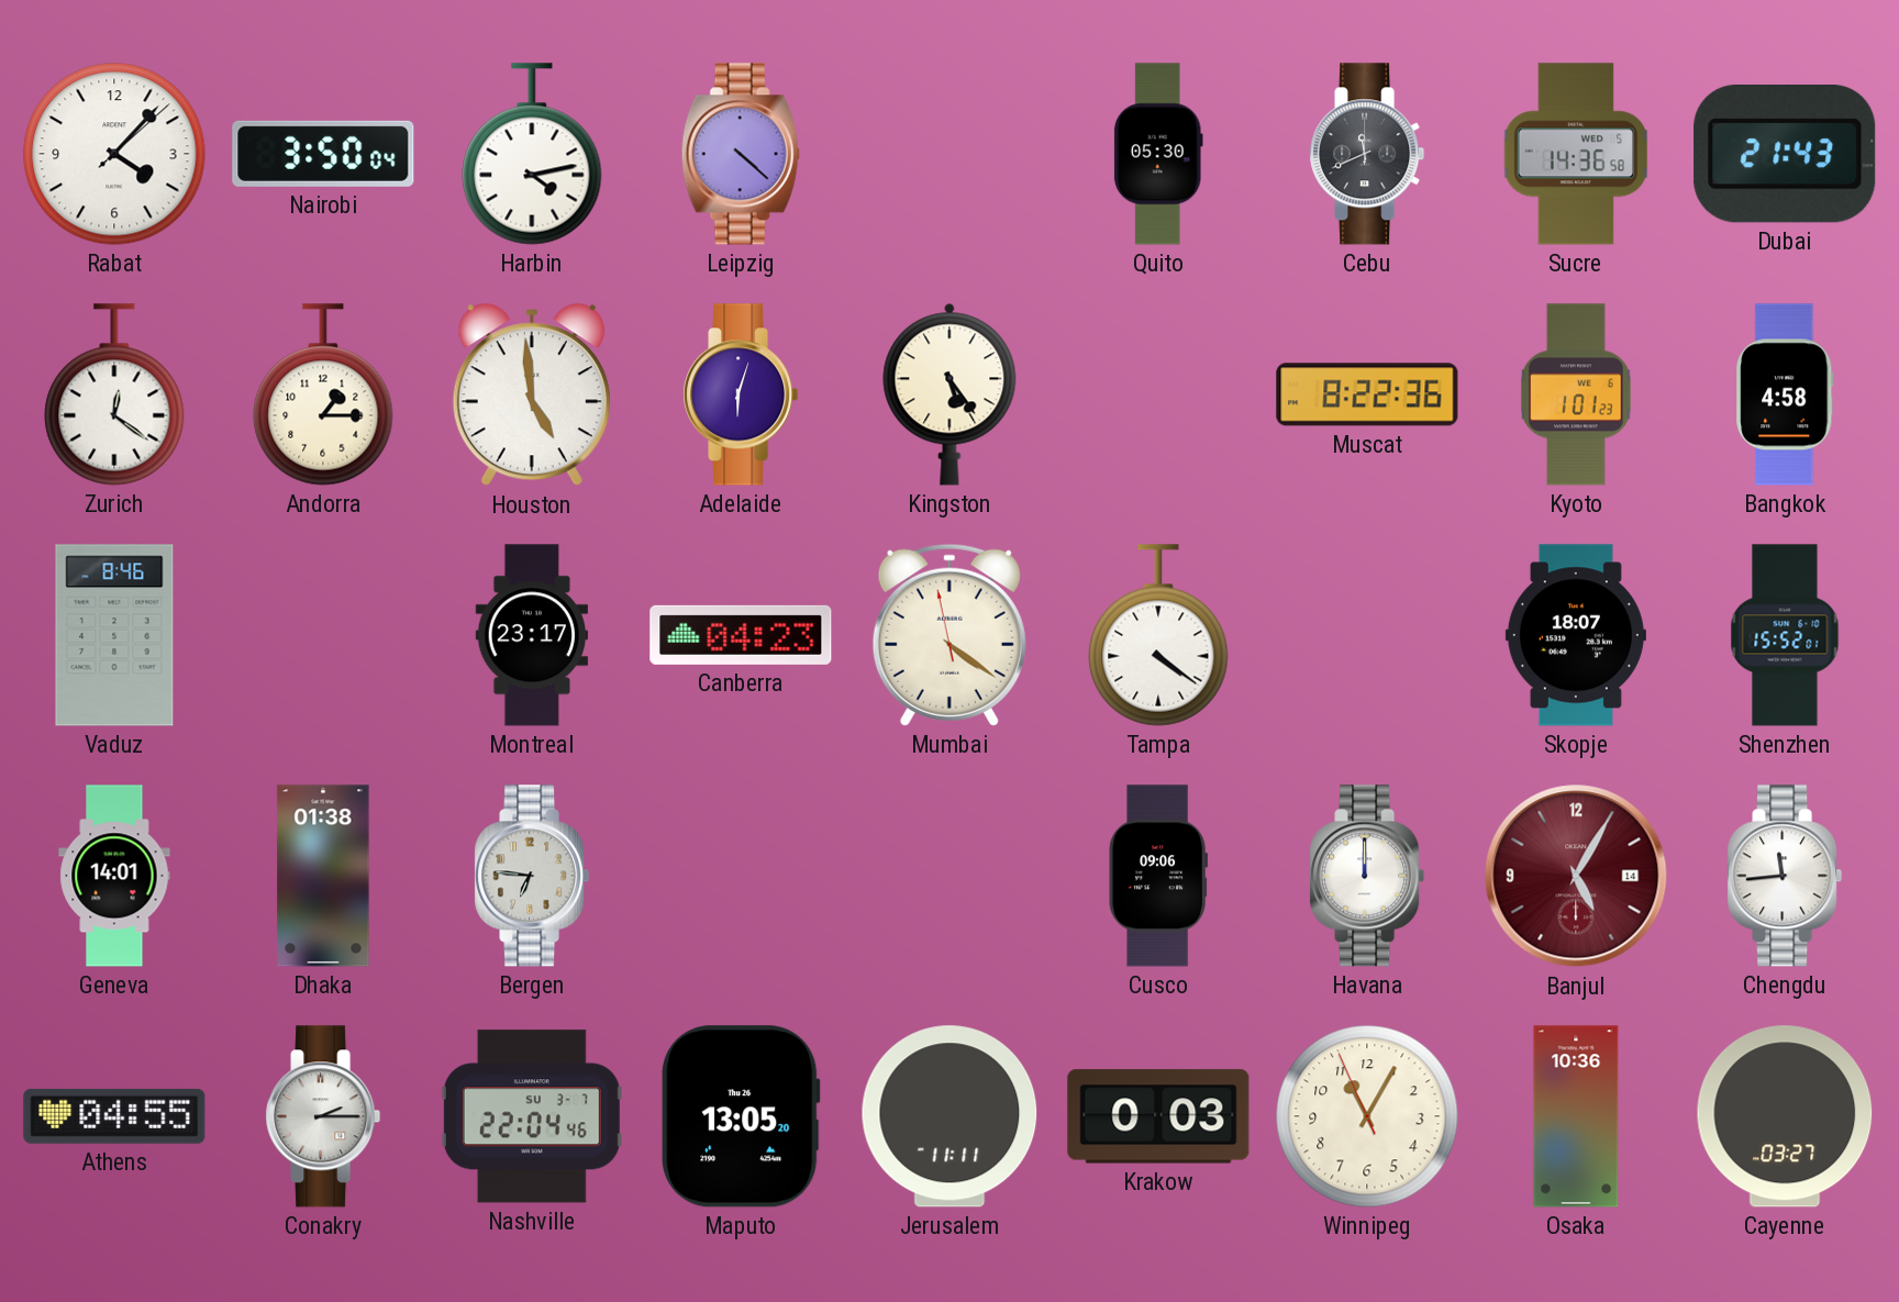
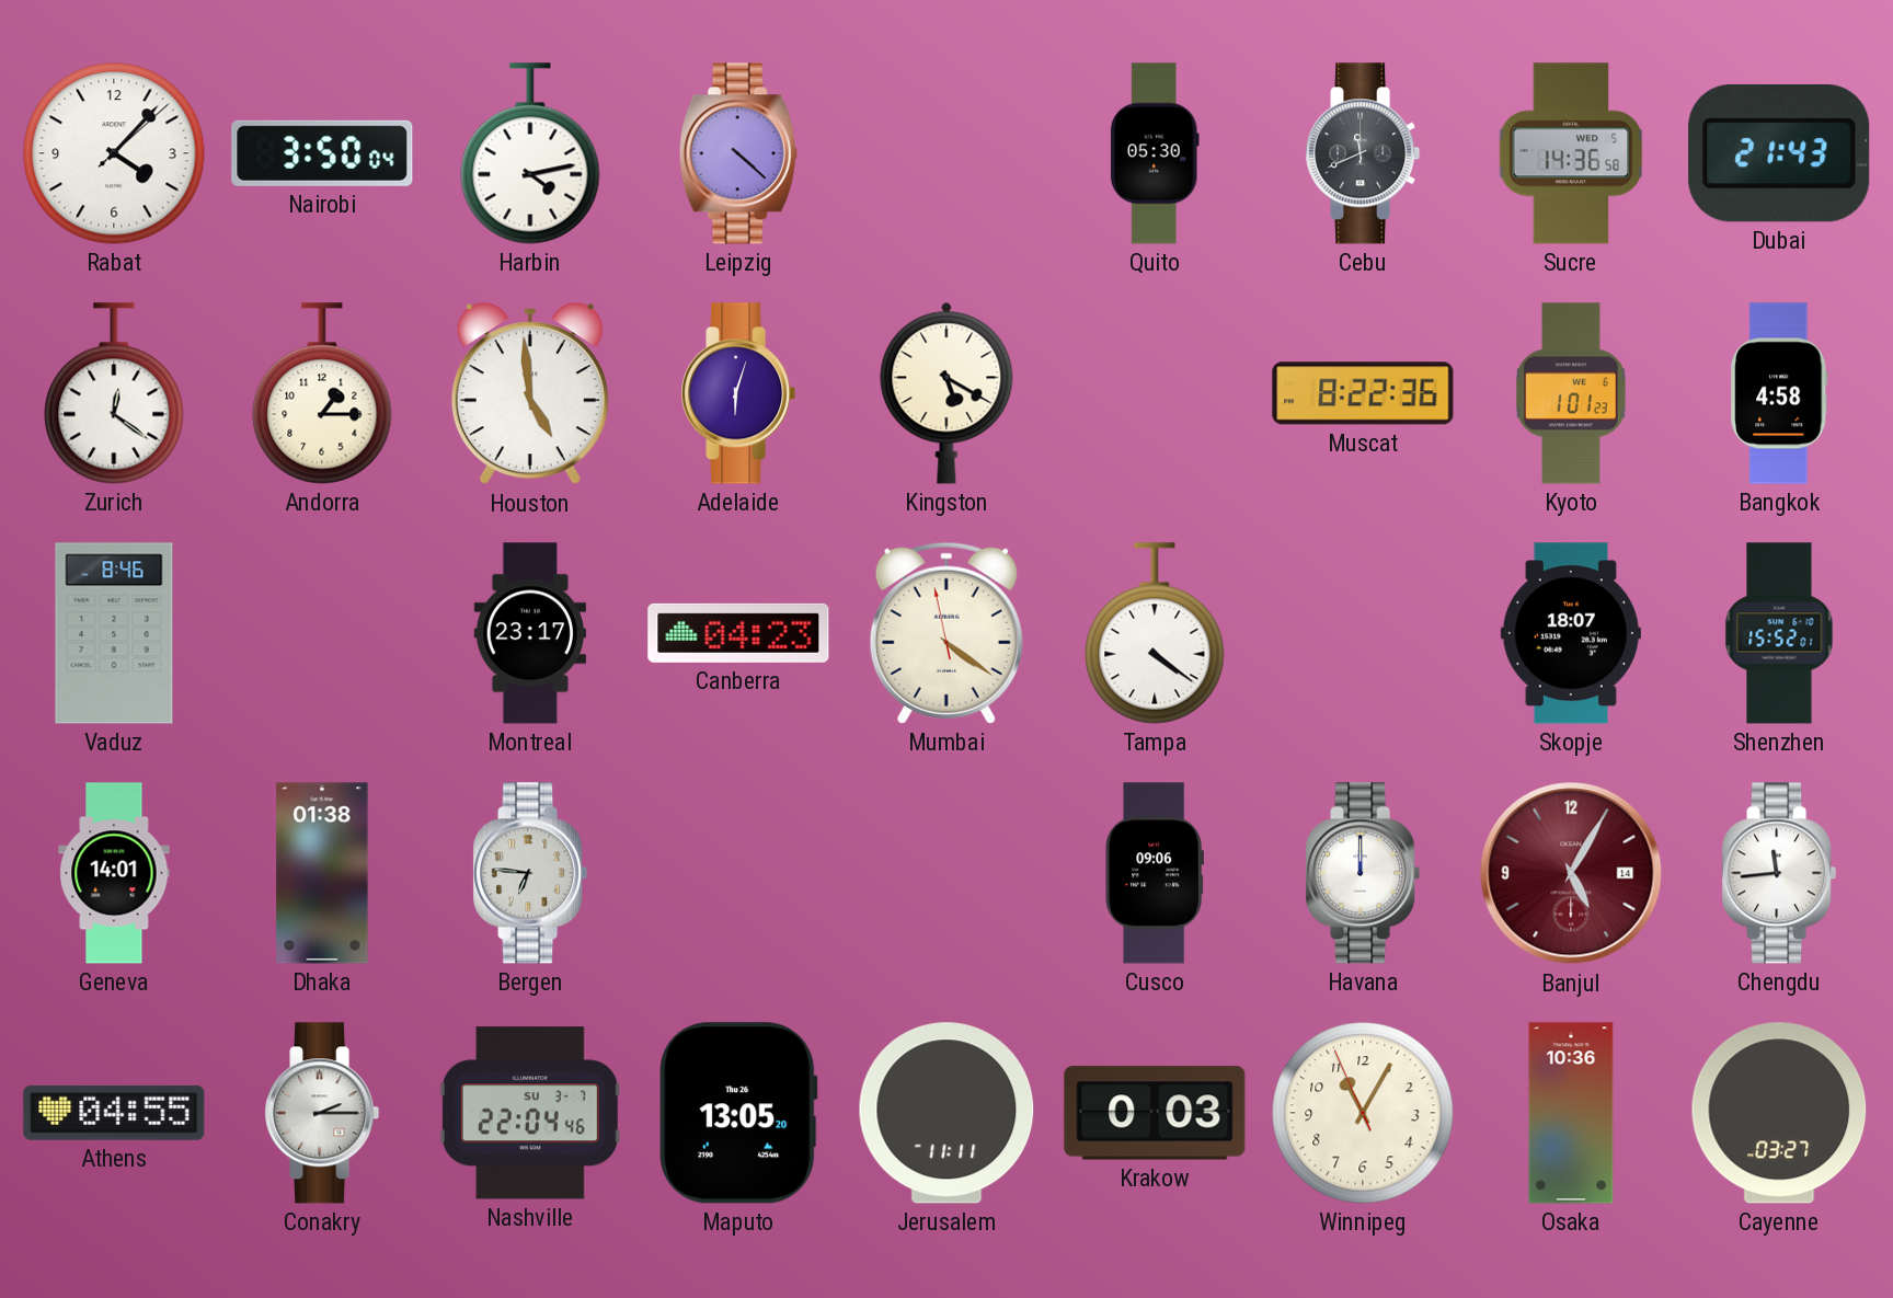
Kingston: 5:24 -> 5:20 (946, 393)
